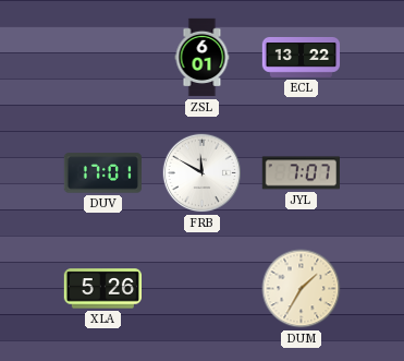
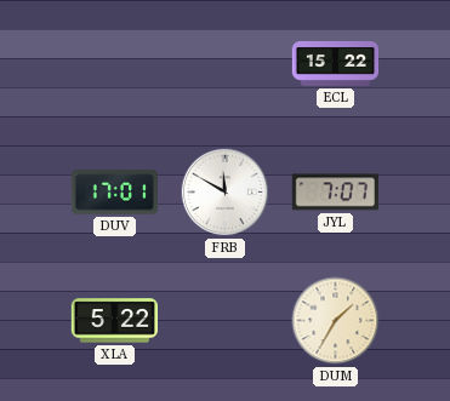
ZSL: 6:01 -> none (203, 58)
ECL: 13:22 -> 15:22 (336, 64)
XLA: 5:26 -> 5:22 (114, 321)
